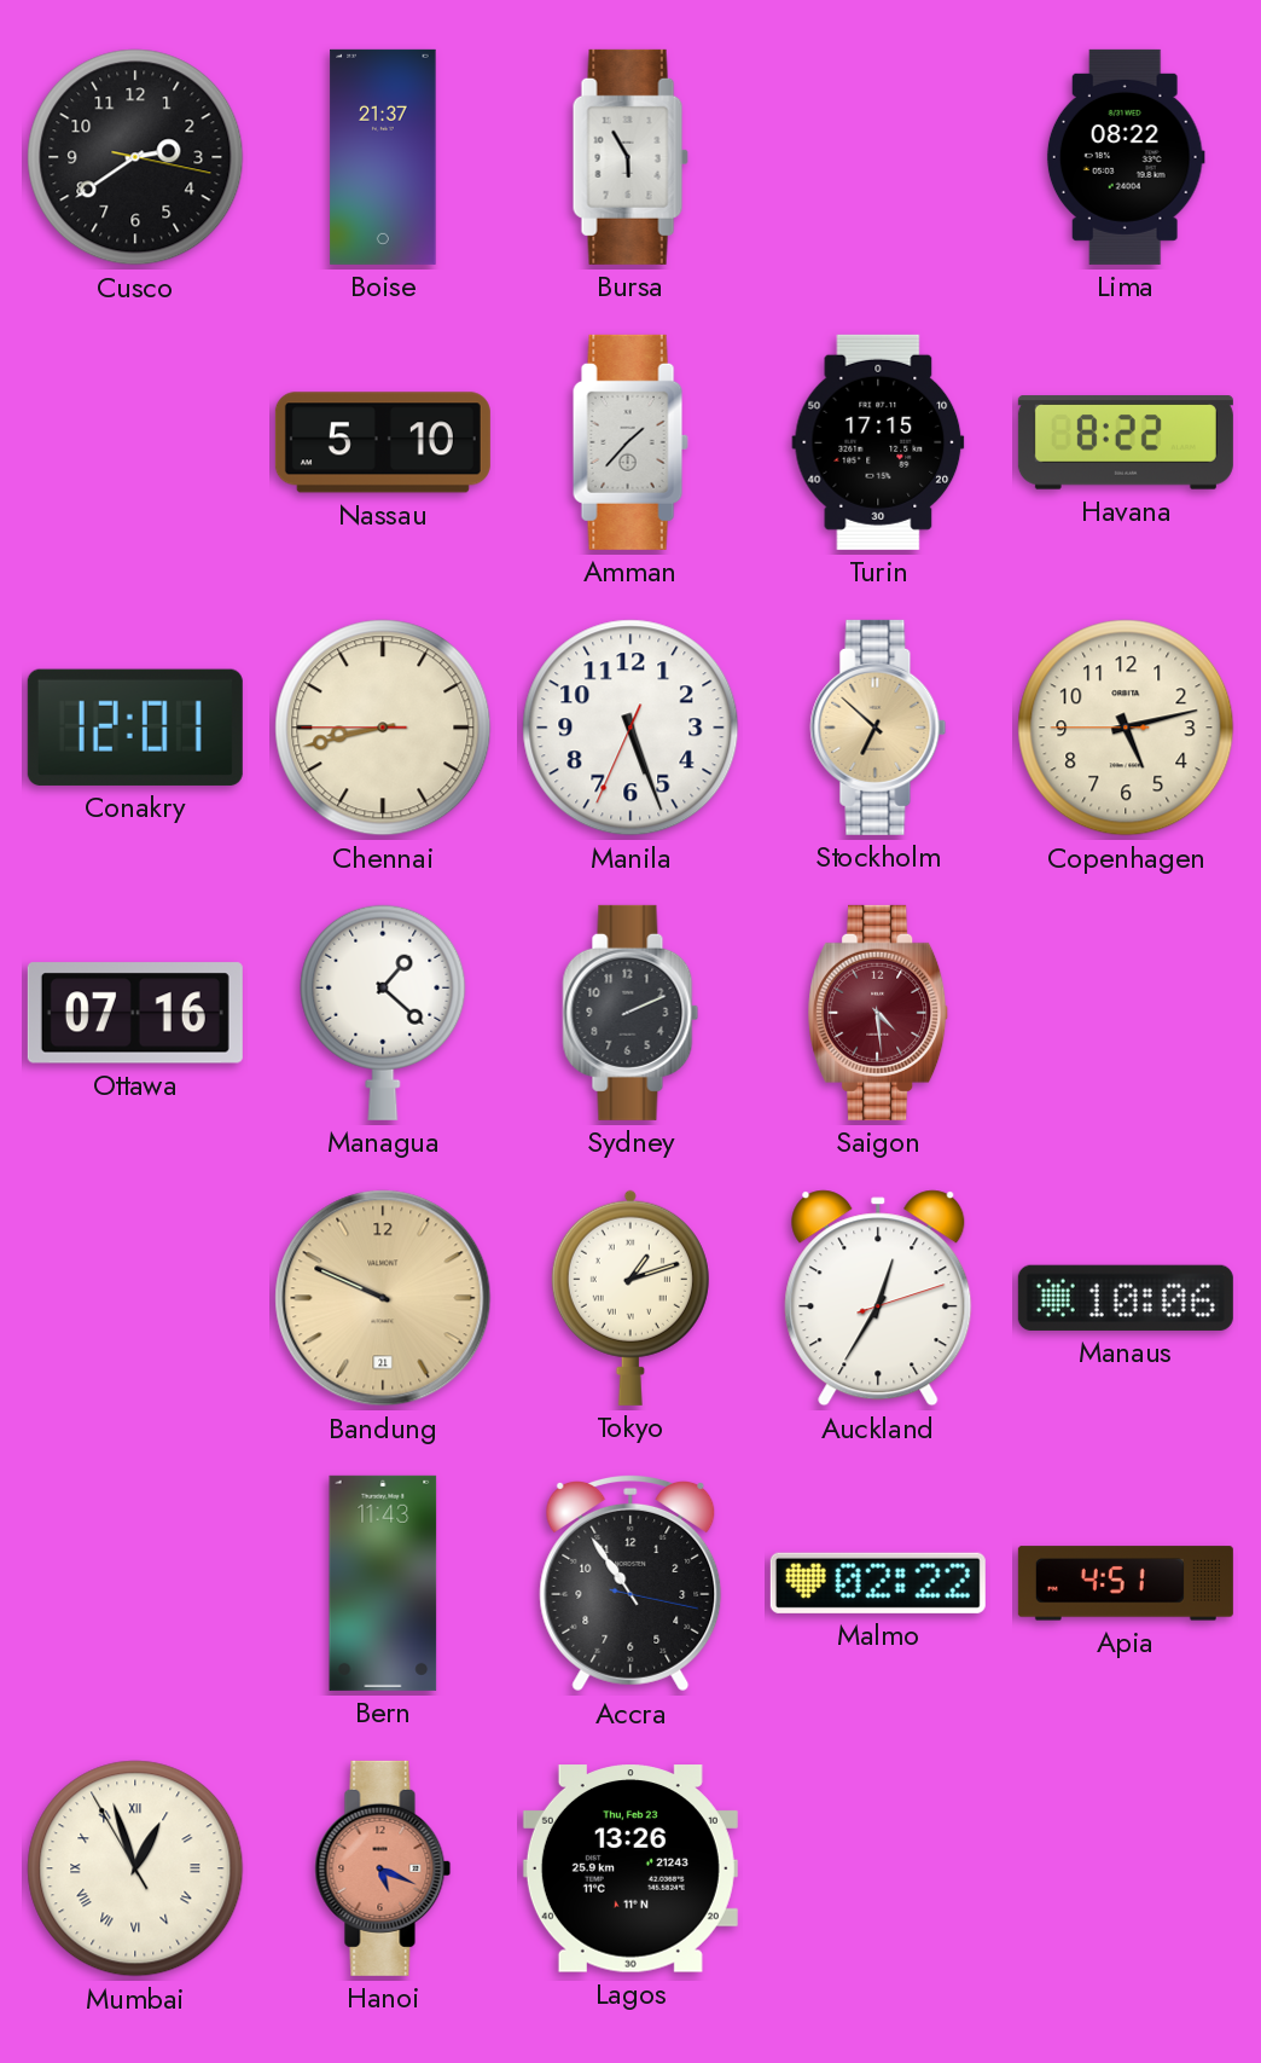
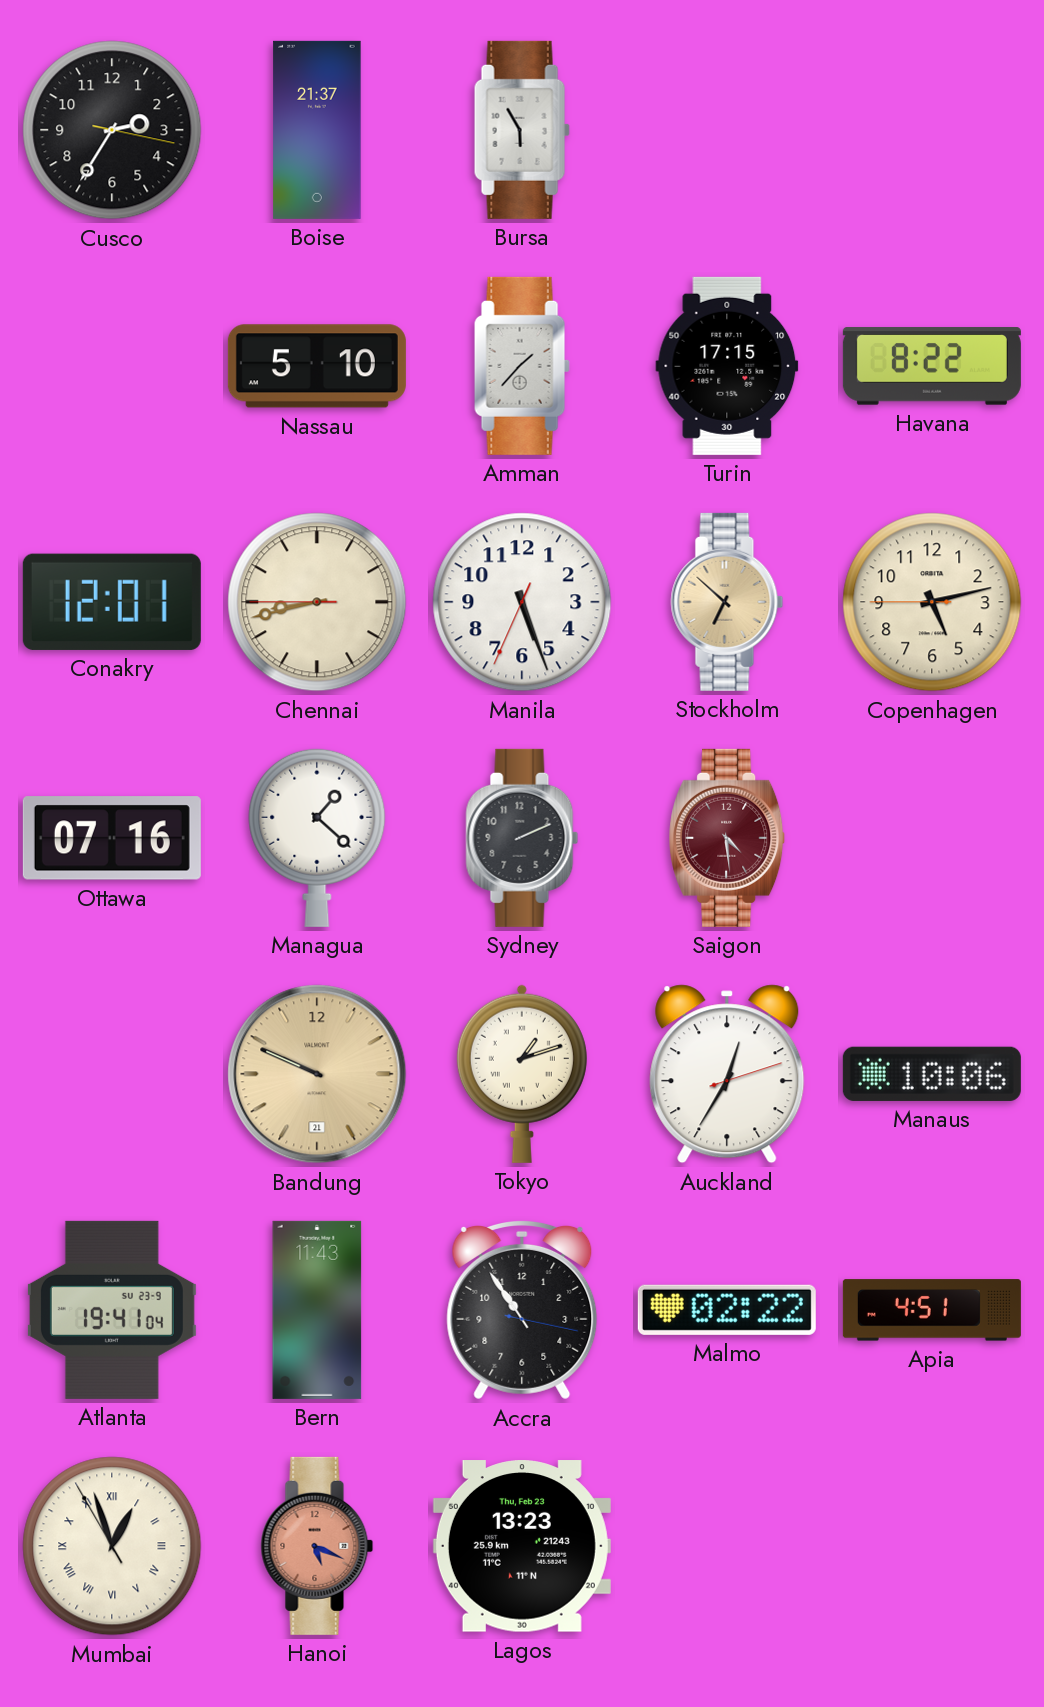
Cusco: 2:39 -> 2:35 (112, 130)
Lima: 08:22 -> none (1126, 157)
Atlanta: none -> 19:41 (112, 1310)
Lagos: 13:26 -> 13:23 (522, 1546)
